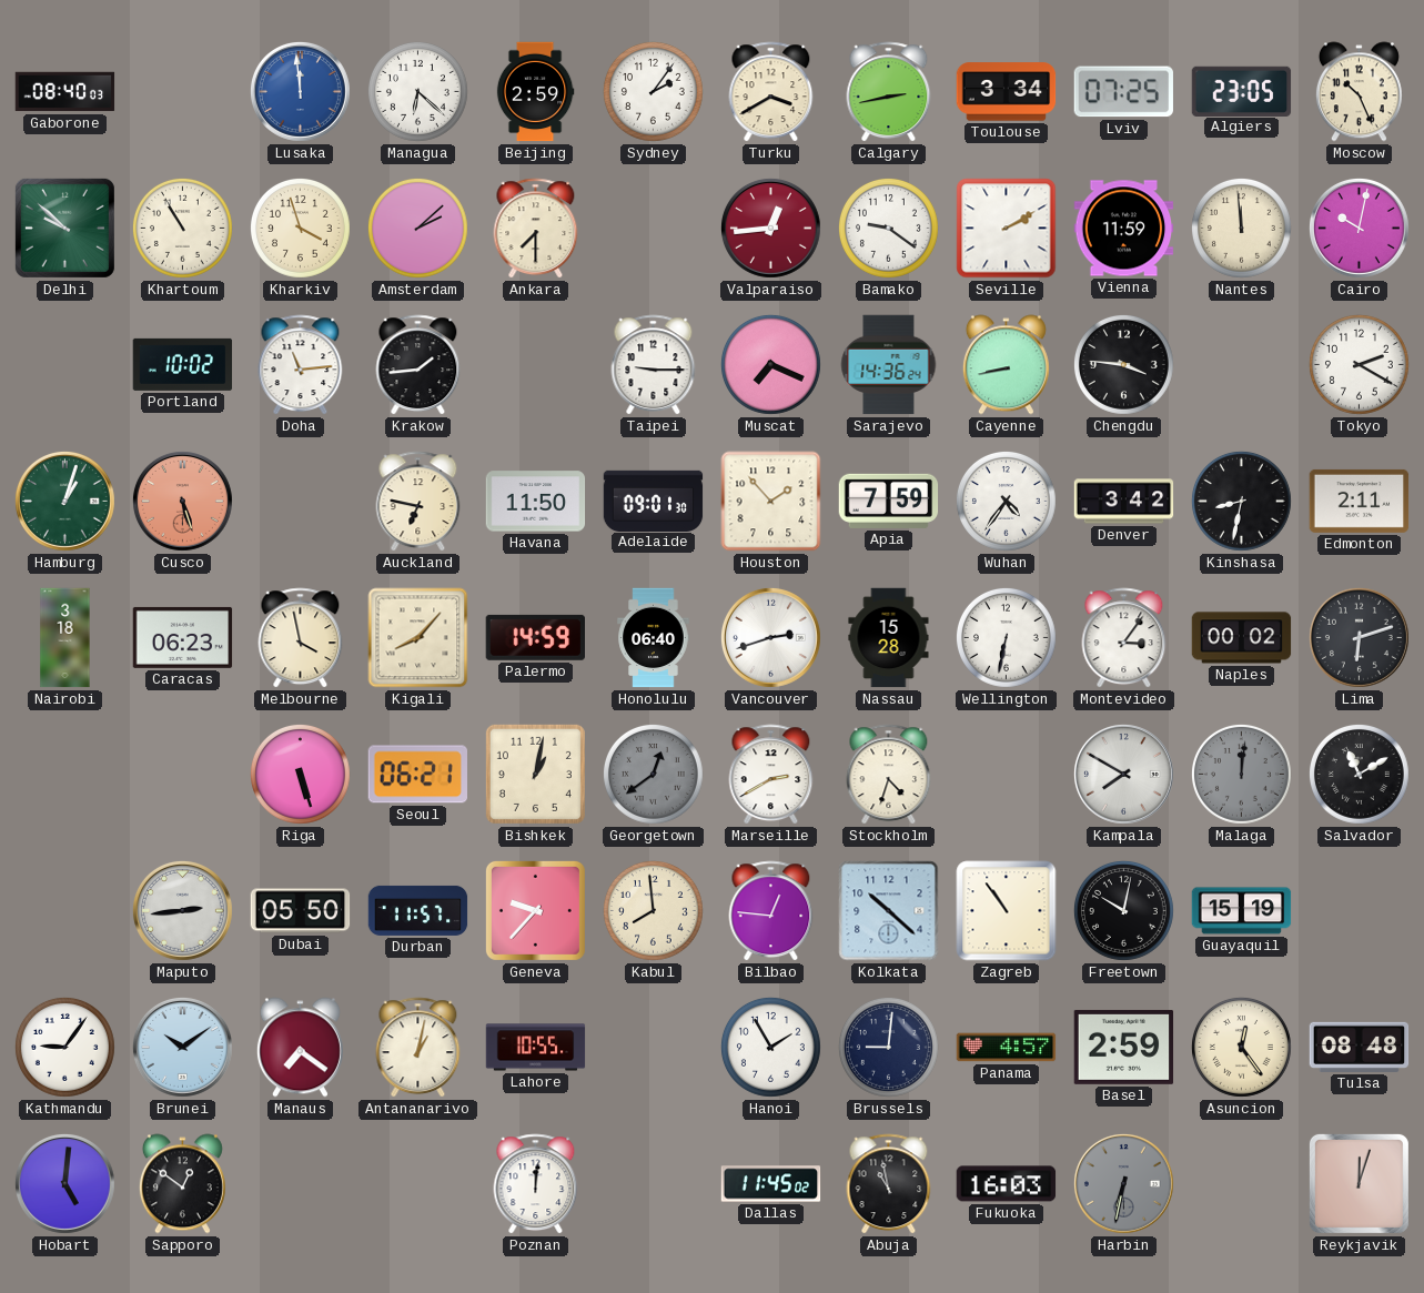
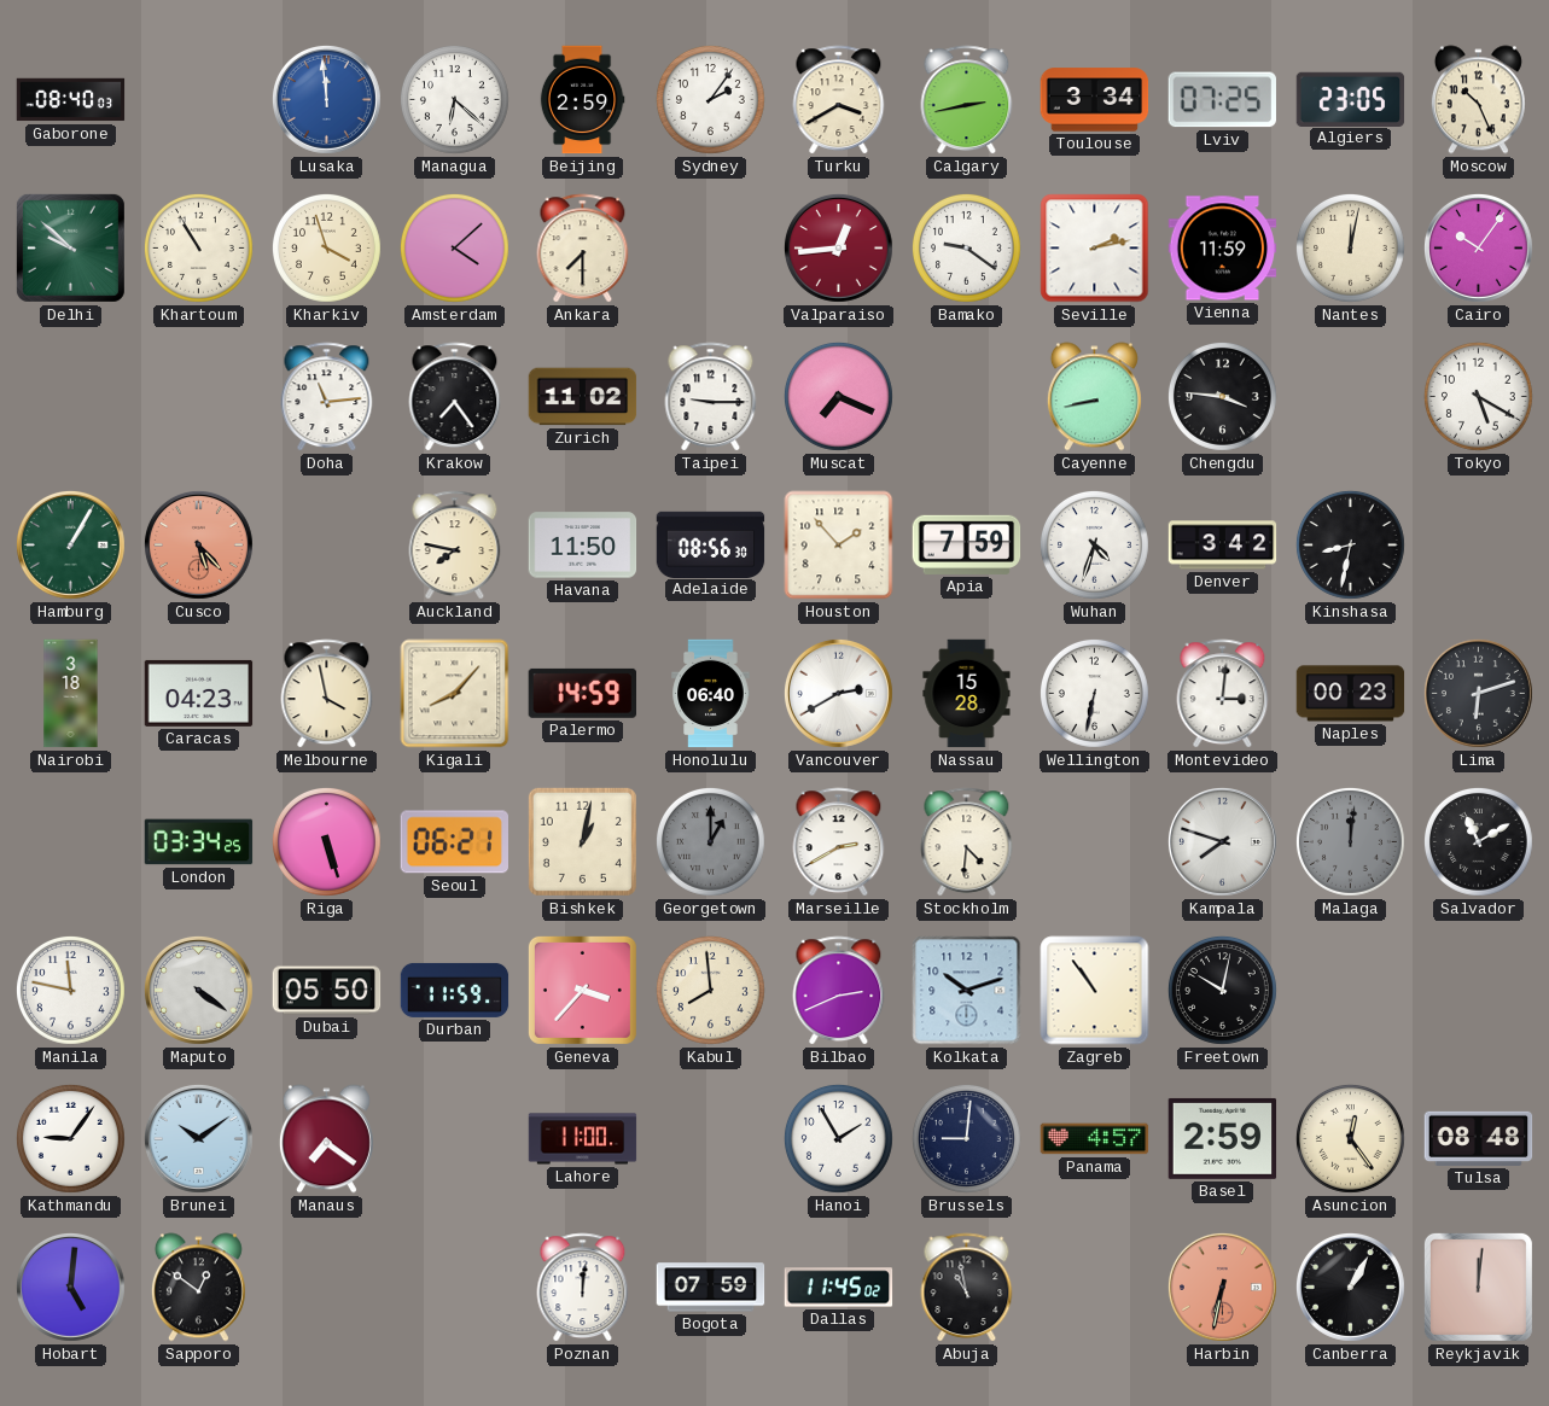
Amsterdam: 2:08 -> 4:08 (454, 247)
Seville: 2:10 -> 2:13 (1095, 249)
Nantes: 11:59 -> 12:02 (1350, 247)
Cairo: 10:02 -> 10:06 (1478, 247)
Portland: 10:02 -> none (183, 364)
Krakow: 1:44 -> 7:24 (455, 397)
Zurich: none -> 11:02 (583, 397)
Sarajevo: 14:36 -> none (889, 365)
Tokyo: 2:20 -> 5:20 (1478, 396)
Hamburg: 1:03 -> 1:05 (70, 544)
Cusco: 5:27 -> 5:23 (198, 544)
Auckland: 6:47 -> 7:47 (455, 546)
Adelaide: 09:01 -> 08:56 (711, 544)
Wuhan: 4:36 -> 4:33 (1094, 544)
Edmonton: 2:11 -> none (1360, 501)
Caracas: 06:23 -> 04:23 (199, 693)
Vancouver: 2:42 -> 2:40 (838, 693)
Montevideo: 3:06 -> 3:01 (1223, 694)
Naples: 00:02 -> 00:23 (1351, 694)
London: none -> 03:34 (199, 842)
Georgetown: 12:39 -> 1:00 (710, 841)
Stockholm: 4:33 -> 4:31 (967, 842)
Kampala: 7:50 -> 7:48 (1222, 841)
Manila: none -> 11:47 (70, 990)
Maputo: 2:44 -> 4:21 (198, 990)
Durban: 11:57 -> 11:59 (455, 990)
Geneva: 9:37 -> 3:37 (582, 990)
Bilbao: 12:46 -> 2:41 (839, 991)
Kolkata: 10:22 -> 10:12 (967, 991)
Guayaquil: 15:19 -> none (1242, 911)
Antananarivo: 1:02 -> none (418, 1048)
Lahore: 10:55 -> 11:00 (583, 1139)
Bogota: none -> 07:59 (711, 1288)
Fukuoka: 16:03 -> none (1007, 1184)
Harbin dial: grey -> salmon (1222, 1287)
Canberra: none -> 1:05 (1350, 1287)
Reykjavik: 12:03 -> 12:01 (1478, 1287)
